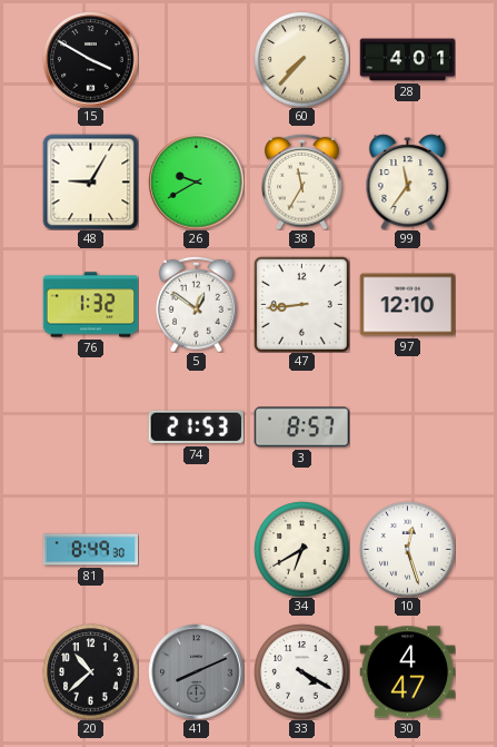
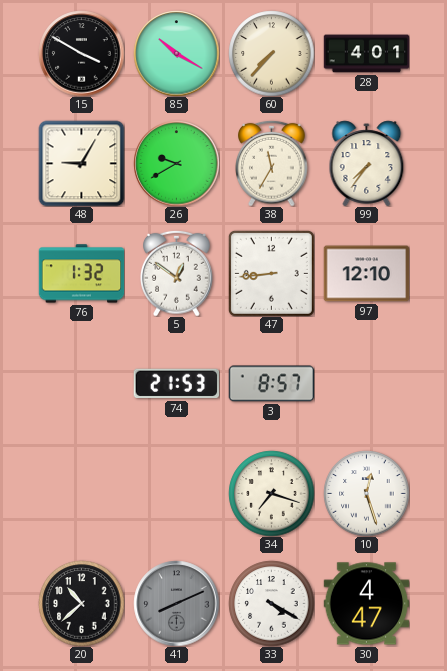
85: none -> 10:20 (176, 53)
99: 11:36 -> 7:36 (367, 163)
81: 8:49 -> none (90, 550)
34: 6:40 -> 7:18 (271, 493)
